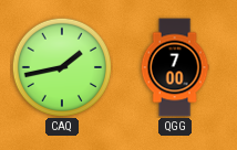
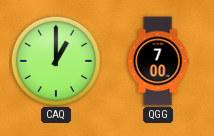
CAQ: 1:43 -> 1:00 (55, 60)
